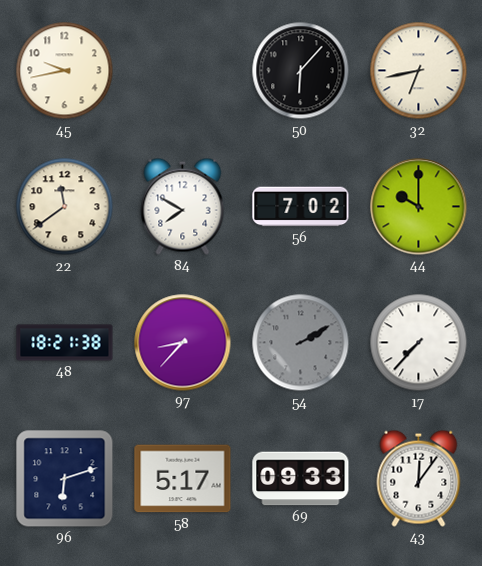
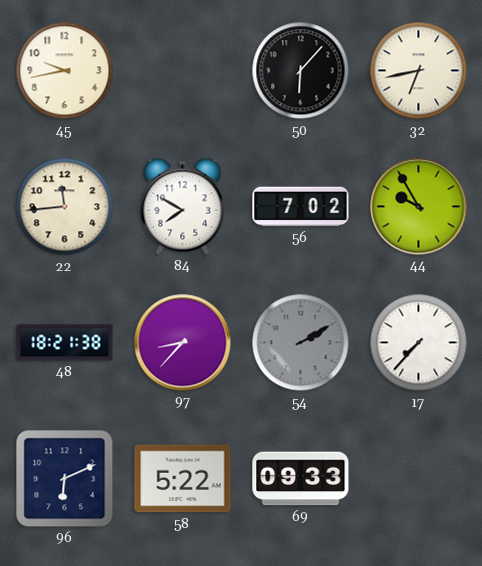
22: 11:39 -> 11:44 (65, 207)
44: 10:00 -> 9:55 (419, 207)
96: 6:12 -> 6:11 (65, 479)
58: 5:17 -> 5:22 (183, 479)
43: 12:06 -> none (419, 478)
